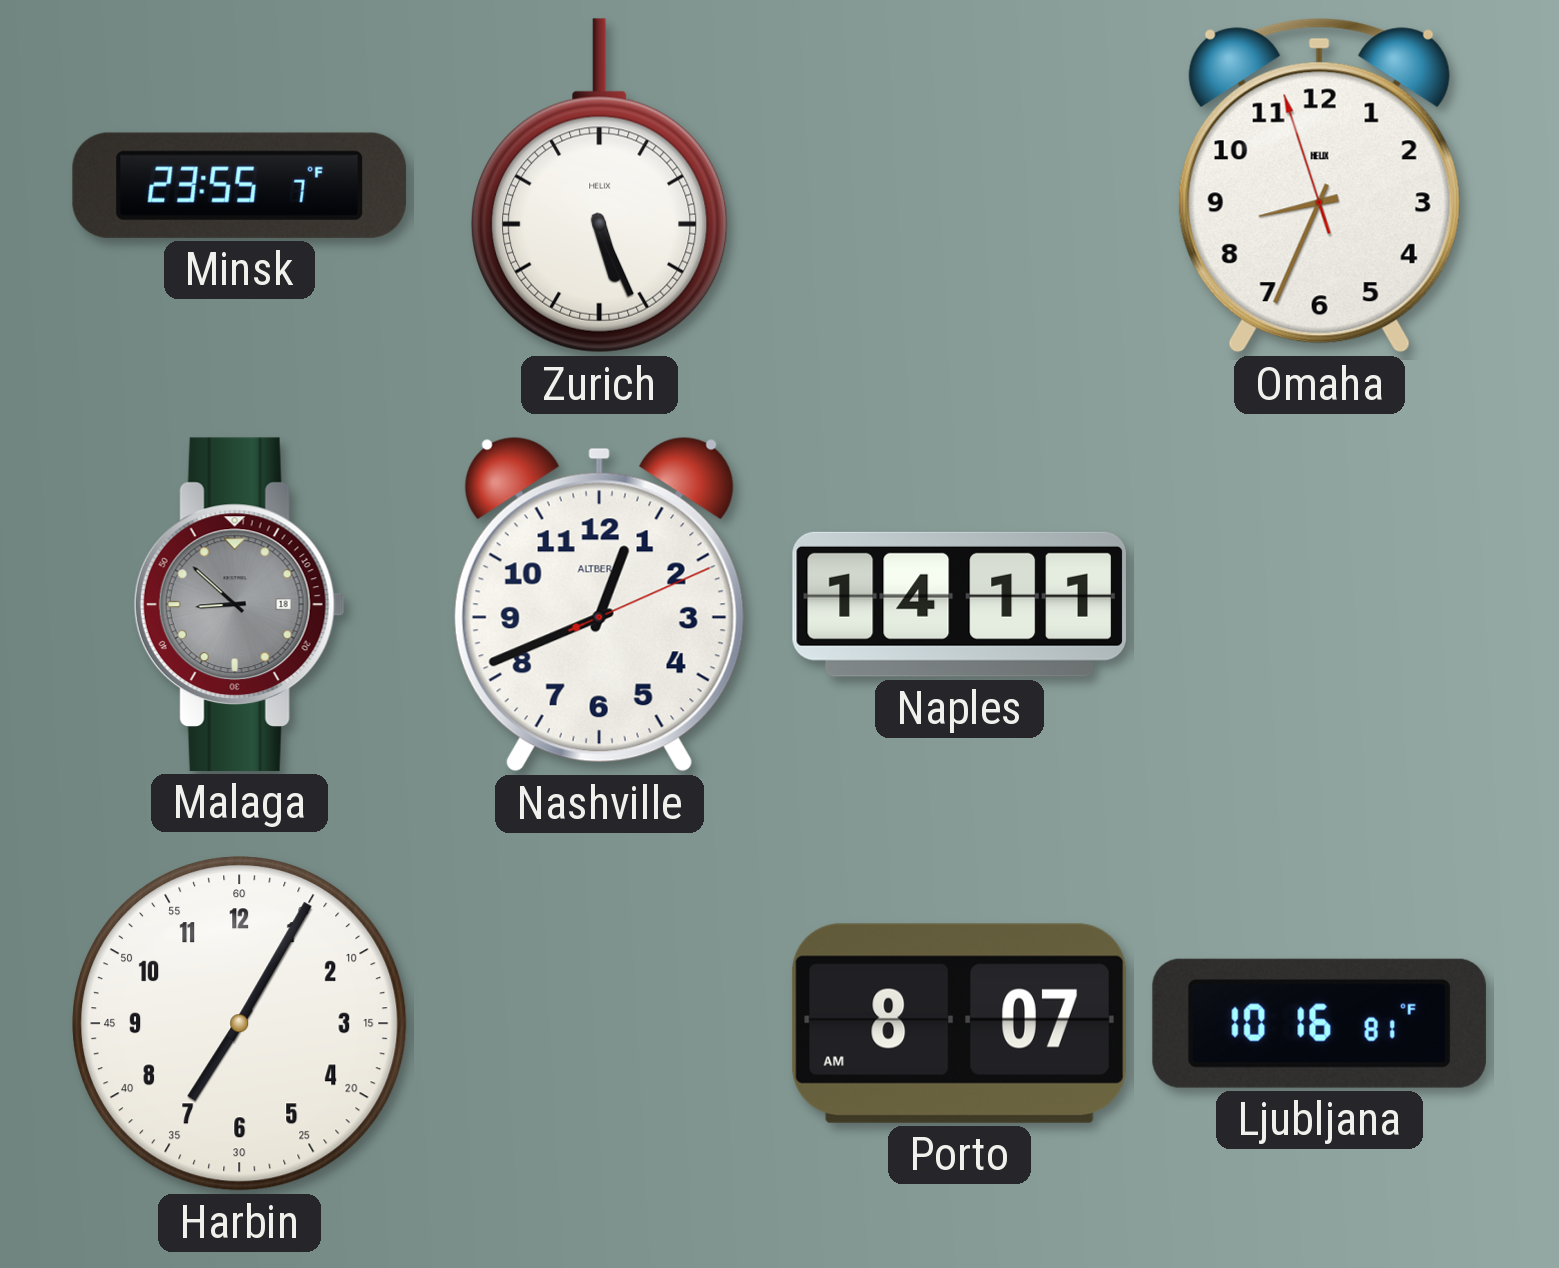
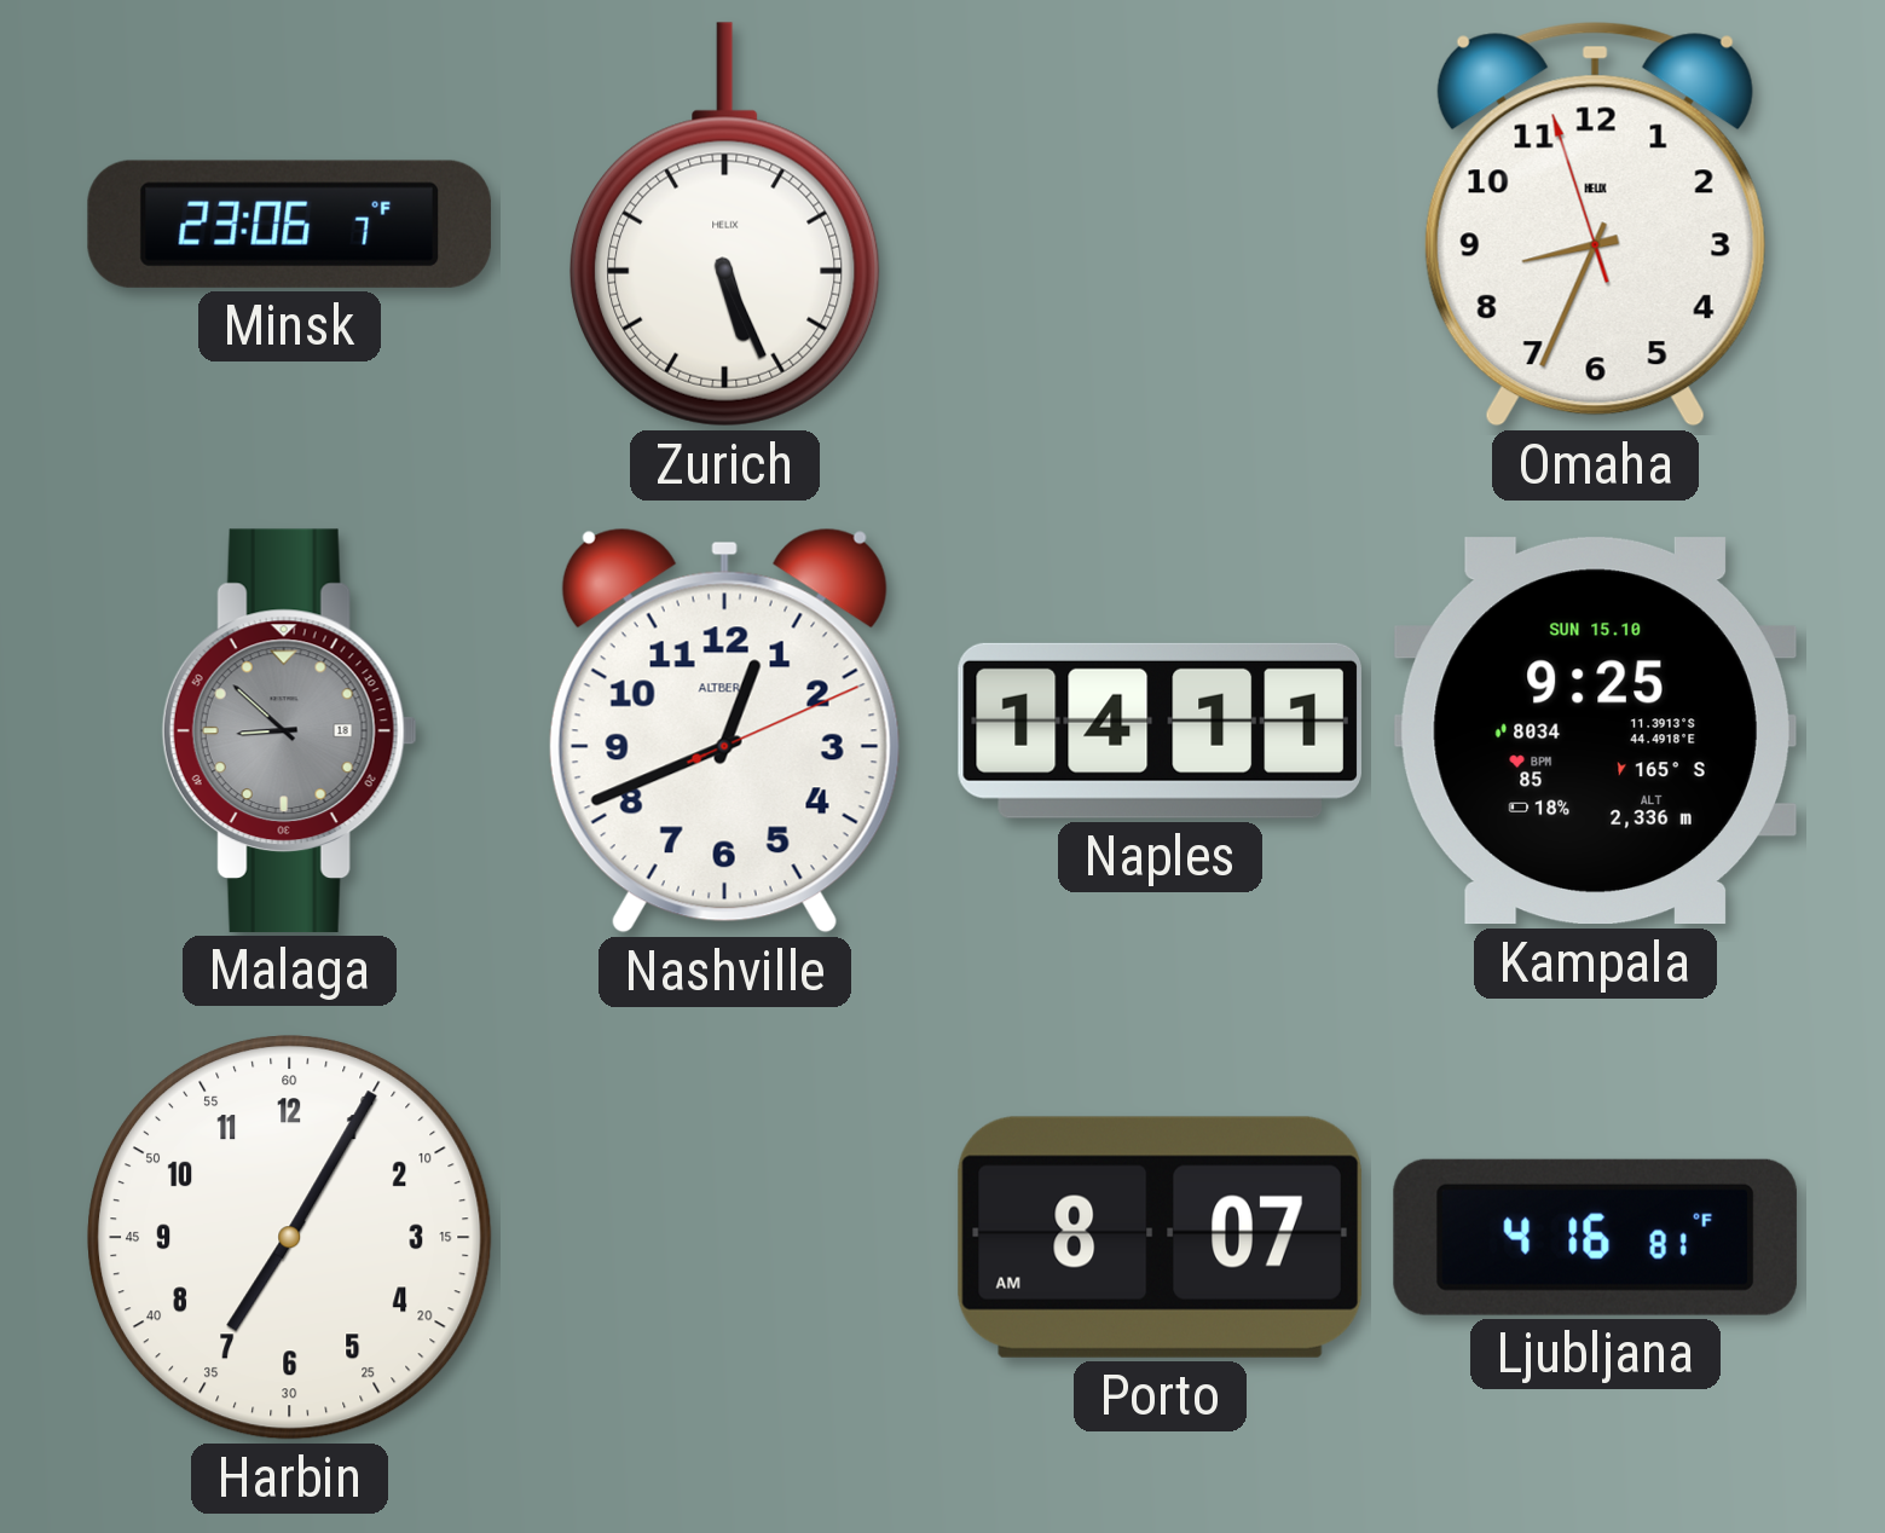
Minsk: 23:55 -> 23:06 (289, 224)
Kampala: none -> 9:25 (1595, 731)
Ljubljana: 10:16 -> 4:16 (1595, 1237)
